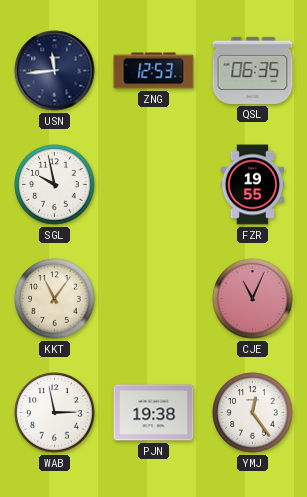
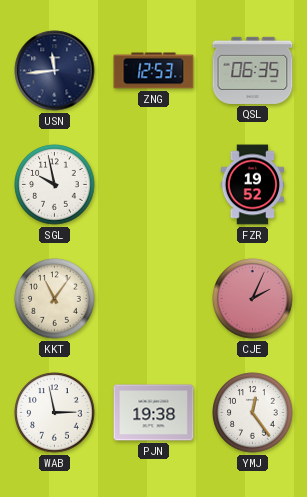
FZR: 19:55 -> 19:52 (253, 185)
CJE: 11:04 -> 2:04 (253, 299)
